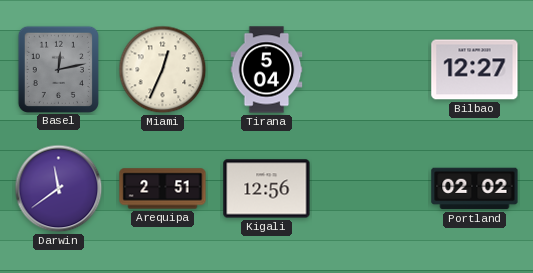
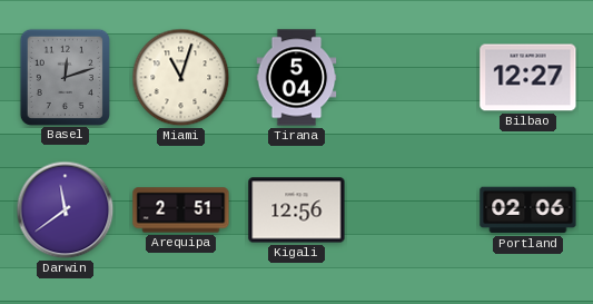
Basel: 12:13 -> 12:12 (65, 77)
Miami: 12:34 -> 11:03 (181, 78)
Portland: 02:02 -> 02:06 (528, 210)
